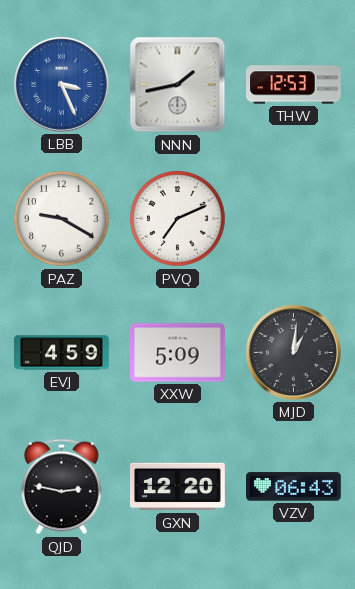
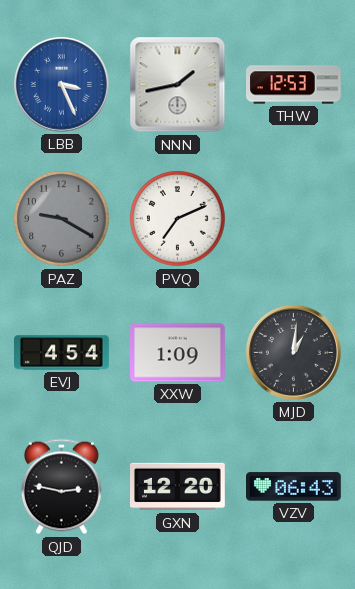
PAZ dial: white -> grey (62, 219)
EVJ: 4:59 -> 4:54 (62, 353)
XXW: 5:09 -> 1:09 (178, 353)
